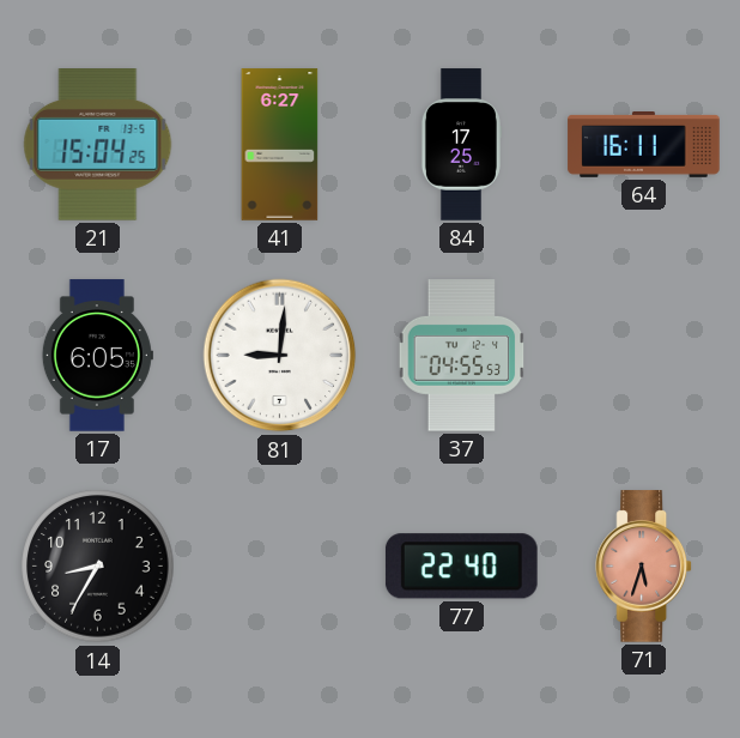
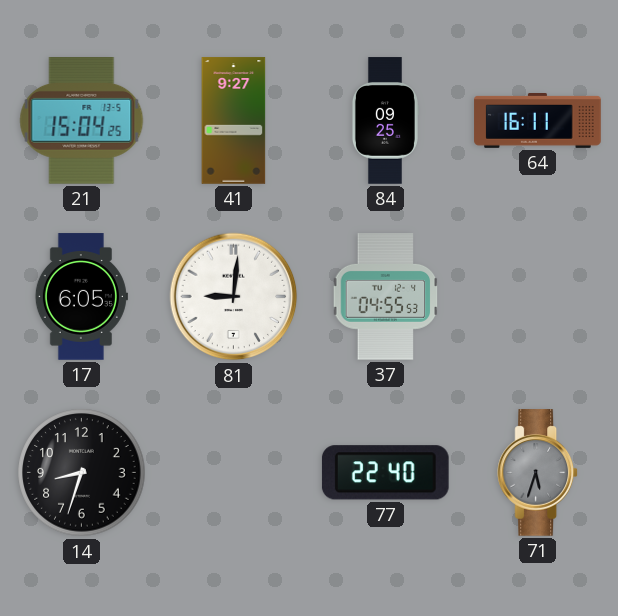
41: 6:27 -> 9:27 (234, 121)
84: 17:25 -> 09:25 (385, 121)
14: 8:35 -> 8:33 (82, 473)
71 dial: salmon -> grey (538, 473)
